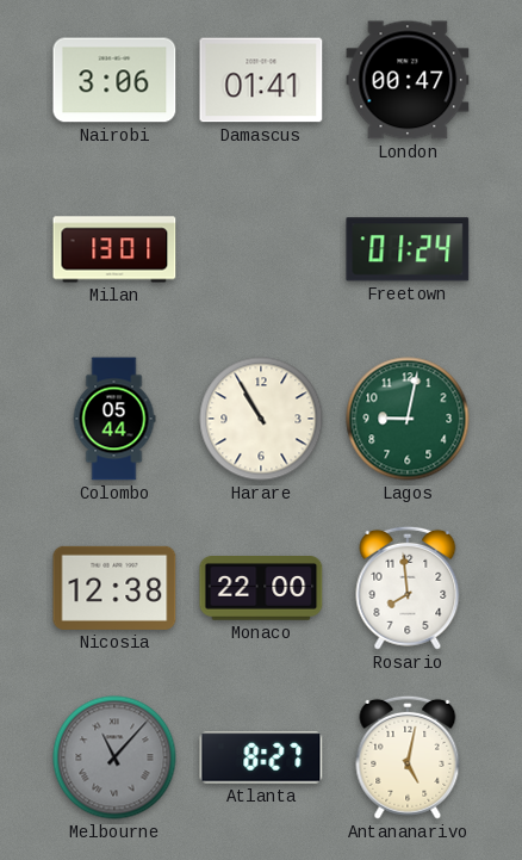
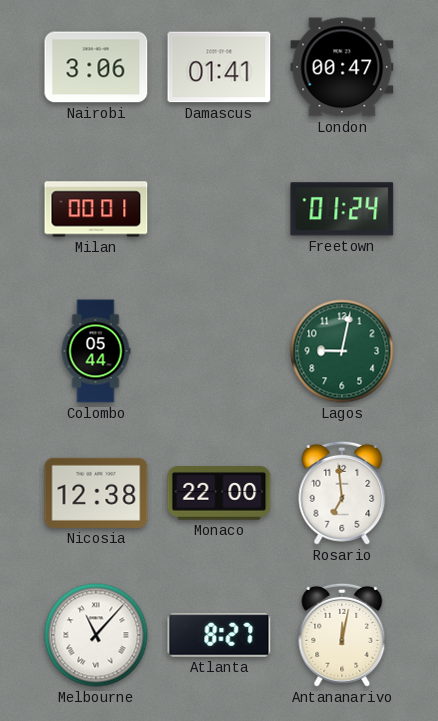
Milan: 13:01 -> 00:01 (96, 209)
Harare: 10:55 -> none (261, 419)
Rosario: 7:59 -> 6:59 (342, 493)
Melbourne dial: grey -> white (96, 635)
Antananarivo: 5:02 -> 12:02 (342, 635)
